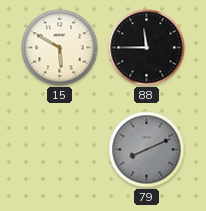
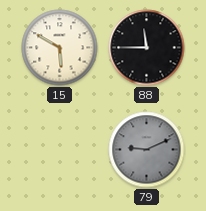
79: 8:11 -> 9:11 (147, 150)
